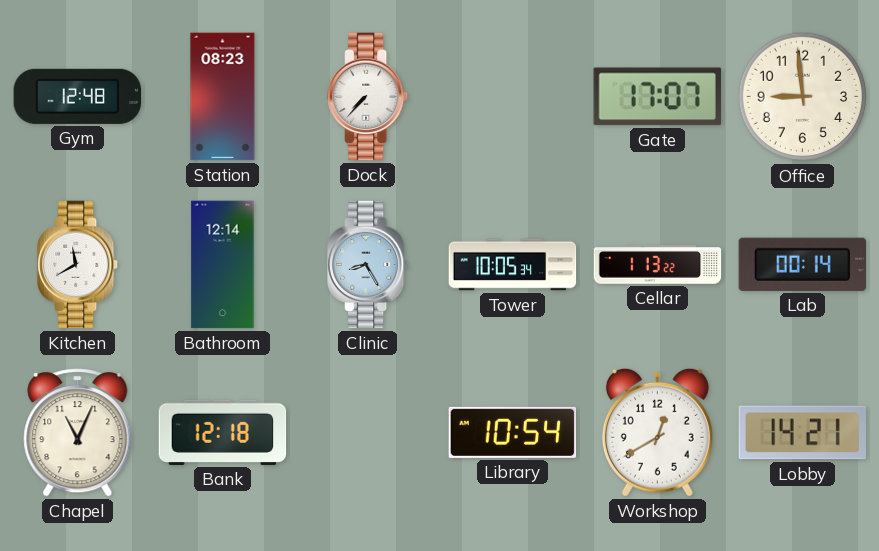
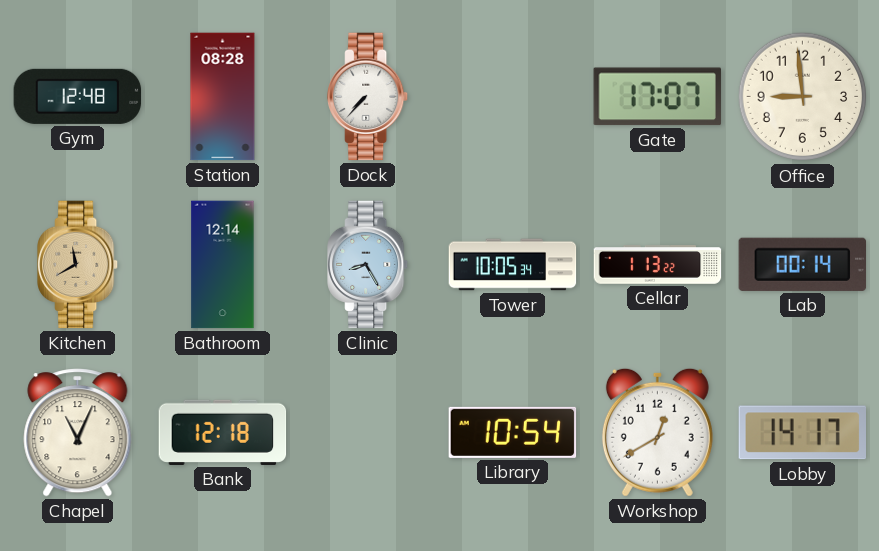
Station: 08:23 -> 08:28 (223, 97)
Kitchen dial: white -> champagne (79, 265)
Lobby: 14:21 -> 14:17 (802, 433)
